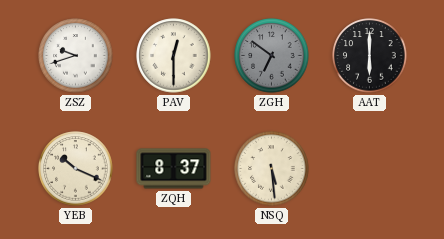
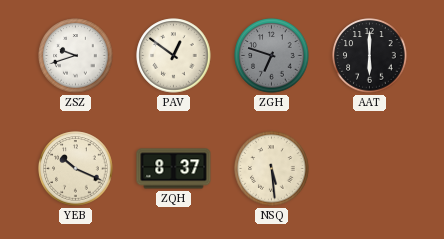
PAV: 12:30 -> 12:51 (174, 56)
ZGH: 6:51 -> 6:48 (272, 56)
